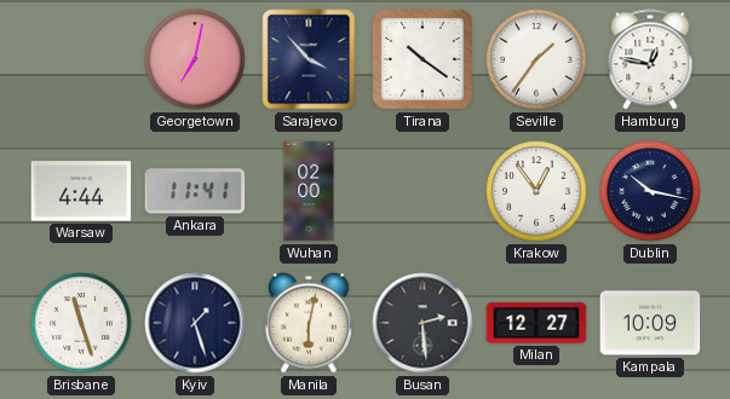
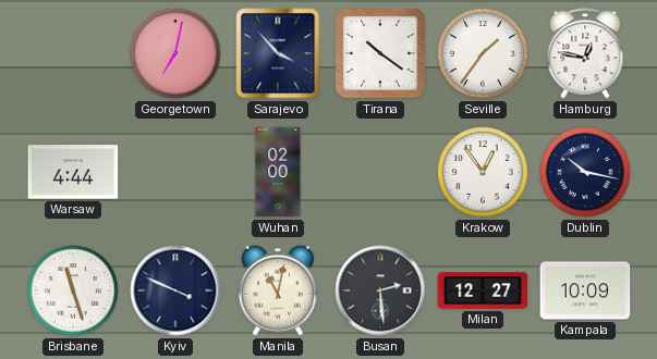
Ankara: 11:41 -> none (195, 191)
Kyiv: 1:27 -> 3:49 (175, 290)
Manila: 6:02 -> 11:02 (278, 290)
